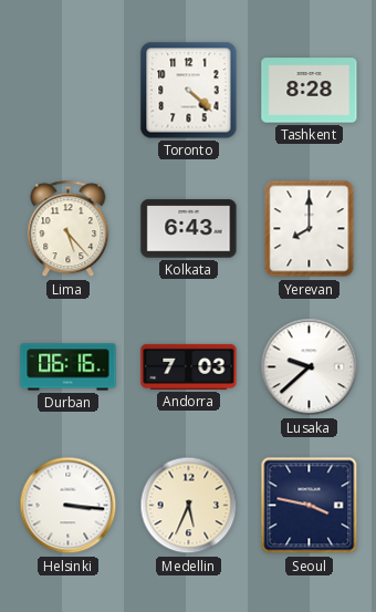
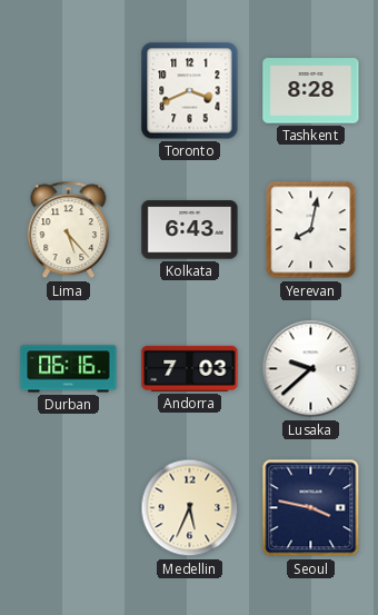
Toronto: 4:22 -> 3:41 (190, 91)
Yerevan: 8:00 -> 8:02 (311, 230)
Helsinki: 3:16 -> none (69, 506)
